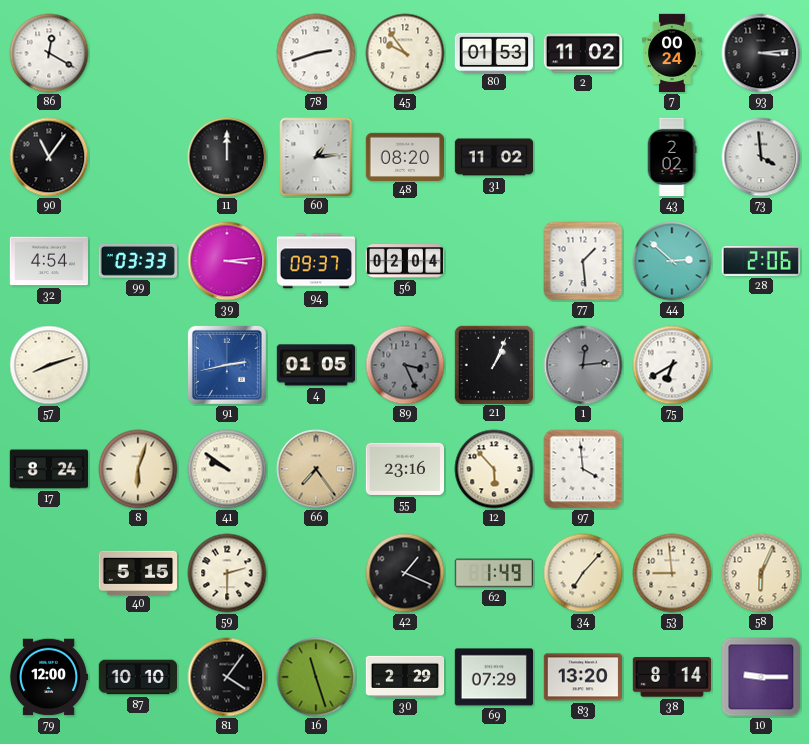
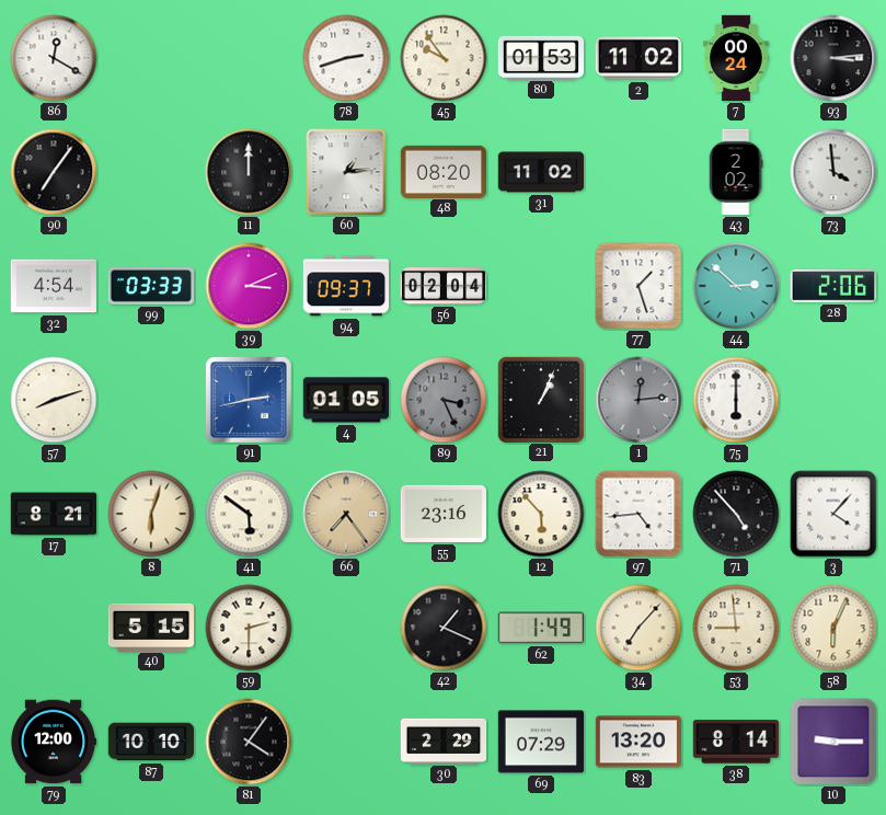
90: 11:06 -> 7:06 (54, 172)
39: 3:14 -> 3:11 (249, 286)
77: 1:29 -> 1:27 (638, 286)
75: 6:40 -> 6:00 (736, 400)
17: 8:24 -> 8:21 (54, 514)
41: 9:51 -> 5:51 (249, 514)
97: 3:59 -> 4:44 (638, 514)
71: none -> 4:53 (736, 514)
3: none -> 4:07 (833, 514)
16: 11:27 -> none (316, 677)
